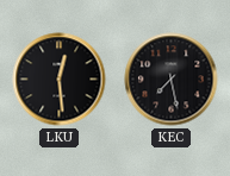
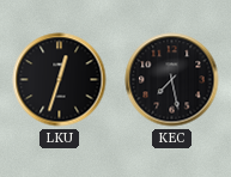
LKU: 12:29 -> 12:33 (60, 80)
